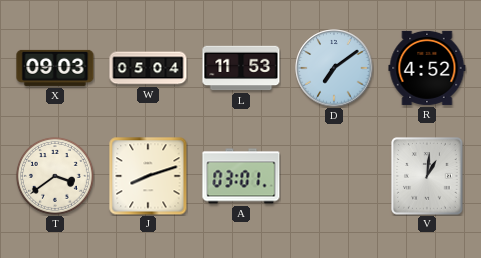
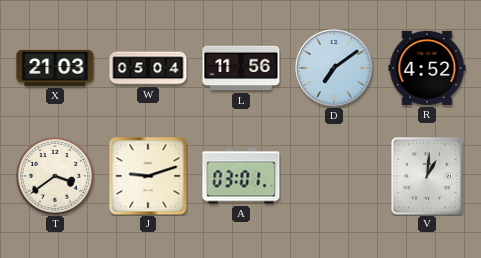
X: 09:03 -> 21:03 (55, 68)
L: 11:53 -> 11:56 (241, 68)
J: 8:12 -> 9:12 (148, 176)
